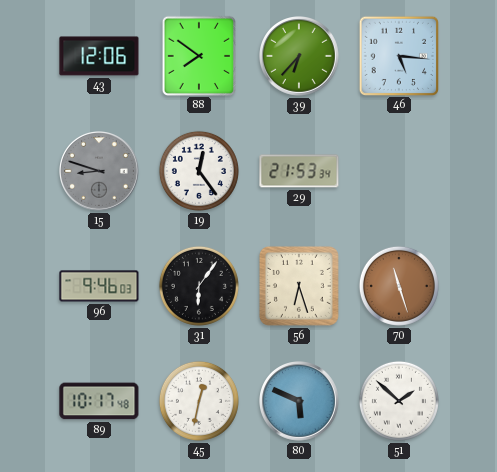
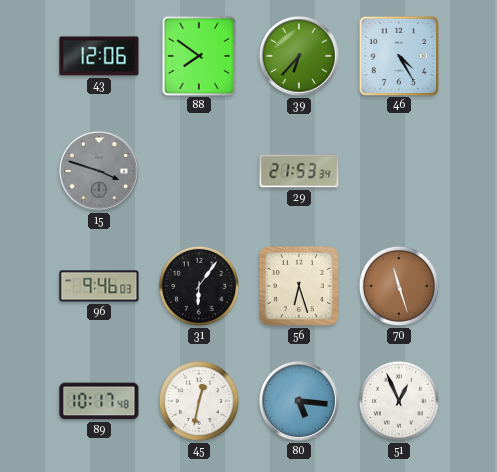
46: 5:16 -> 4:25 (398, 55)
15: 8:48 -> 3:48 (100, 172)
19: 12:24 -> none (199, 171)
80: 5:49 -> 5:16 (300, 402)
51: 1:52 -> 12:56 (399, 401)
